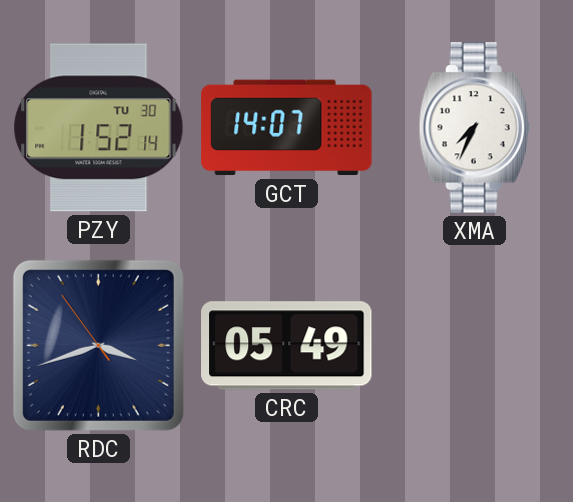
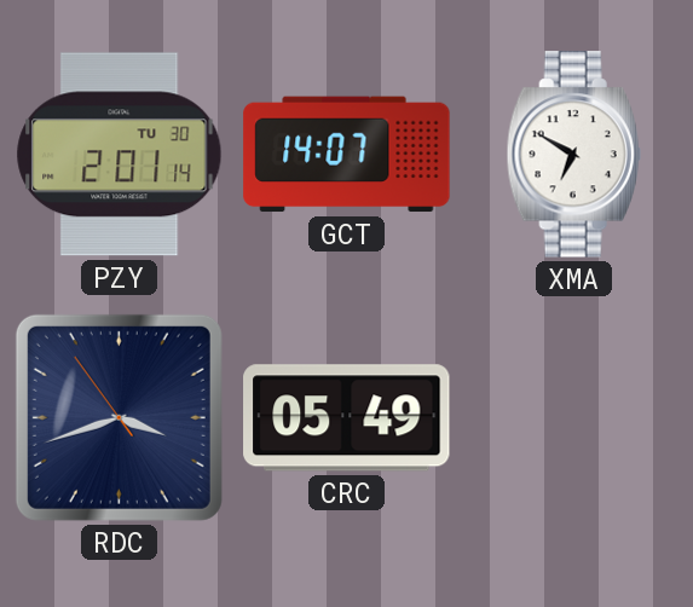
PZY: 1:52 -> 2:01 (120, 155)
XMA: 7:34 -> 6:50 (573, 155)
